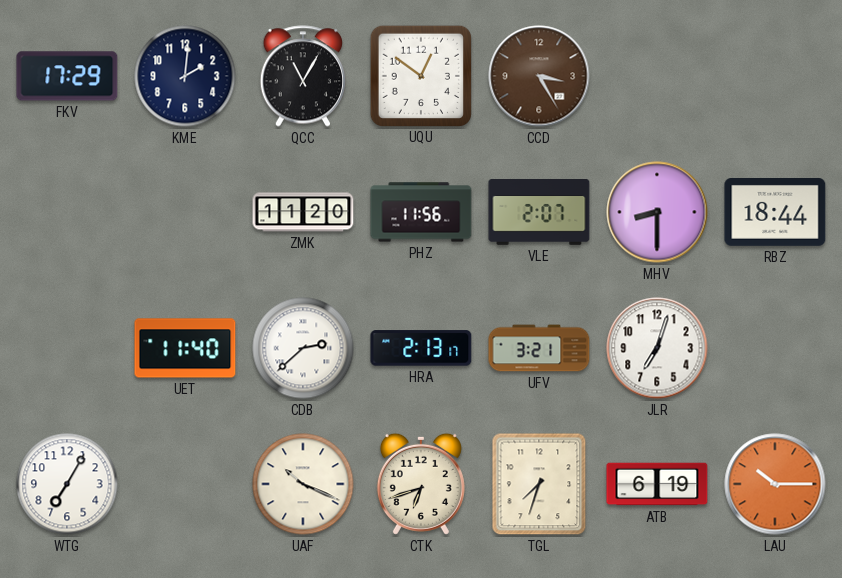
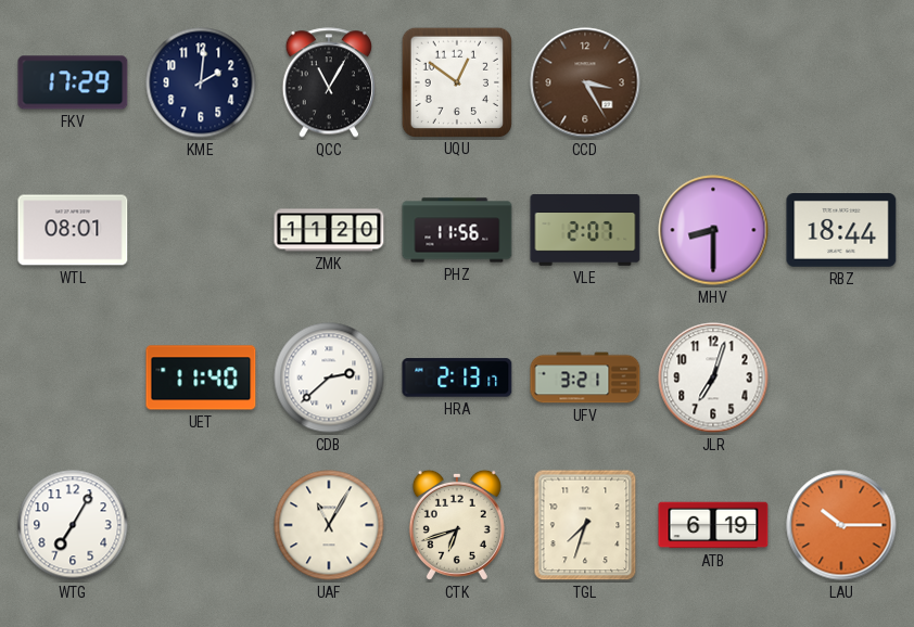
WTL: none -> 08:01 (73, 230)
UAF: 10:19 -> 11:05 (329, 525)
